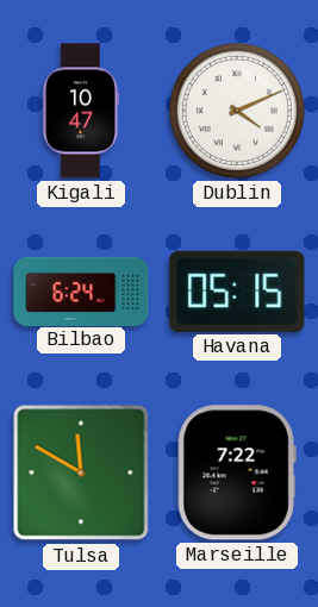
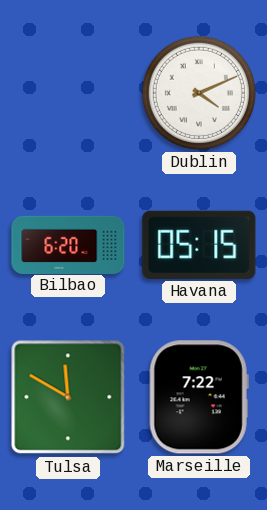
Kigali: 10:47 -> none (81, 111)
Bilbao: 6:24 -> 6:20 (68, 244)
